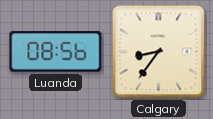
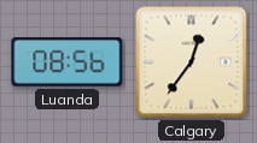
Calgary: 8:36 -> 12:36 (192, 62)
